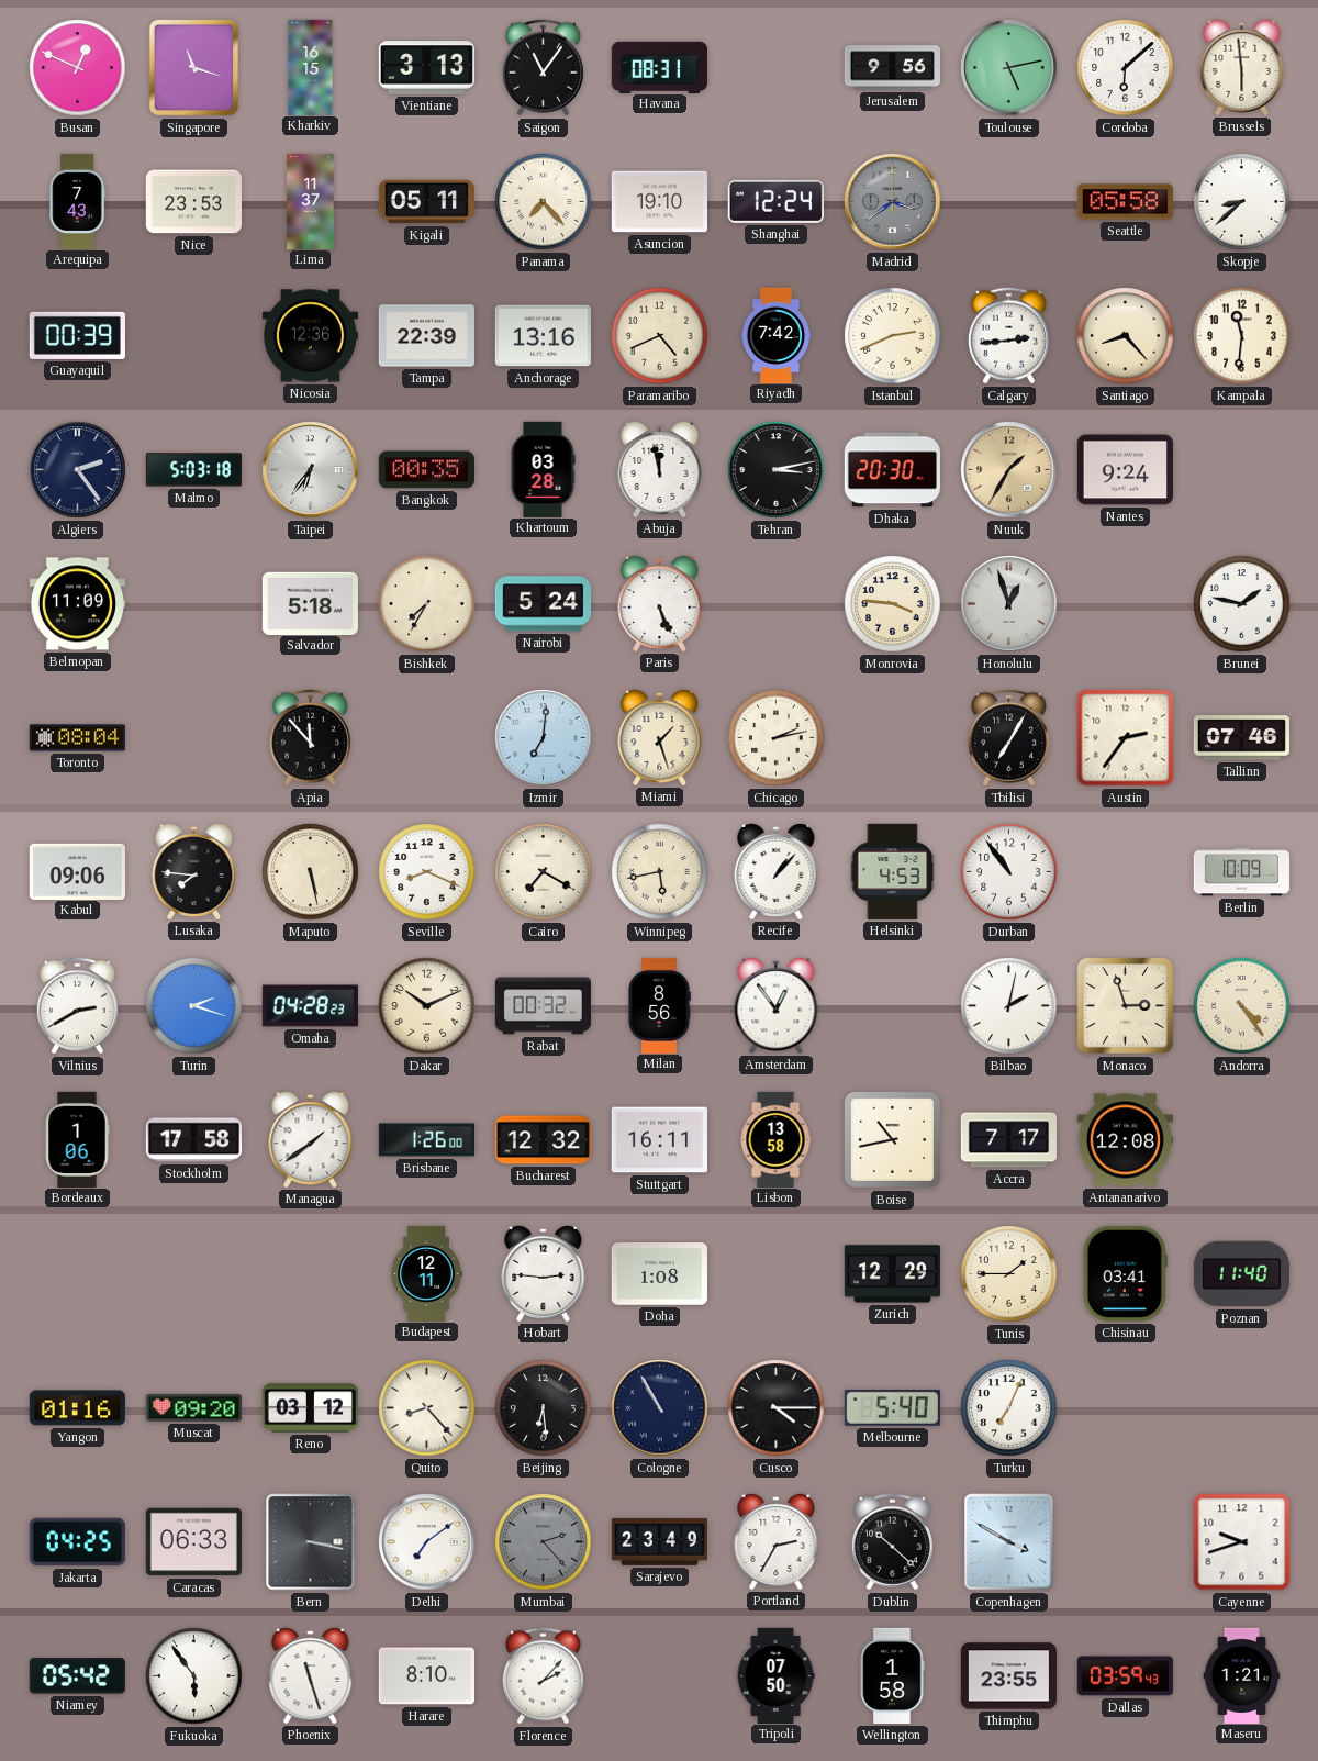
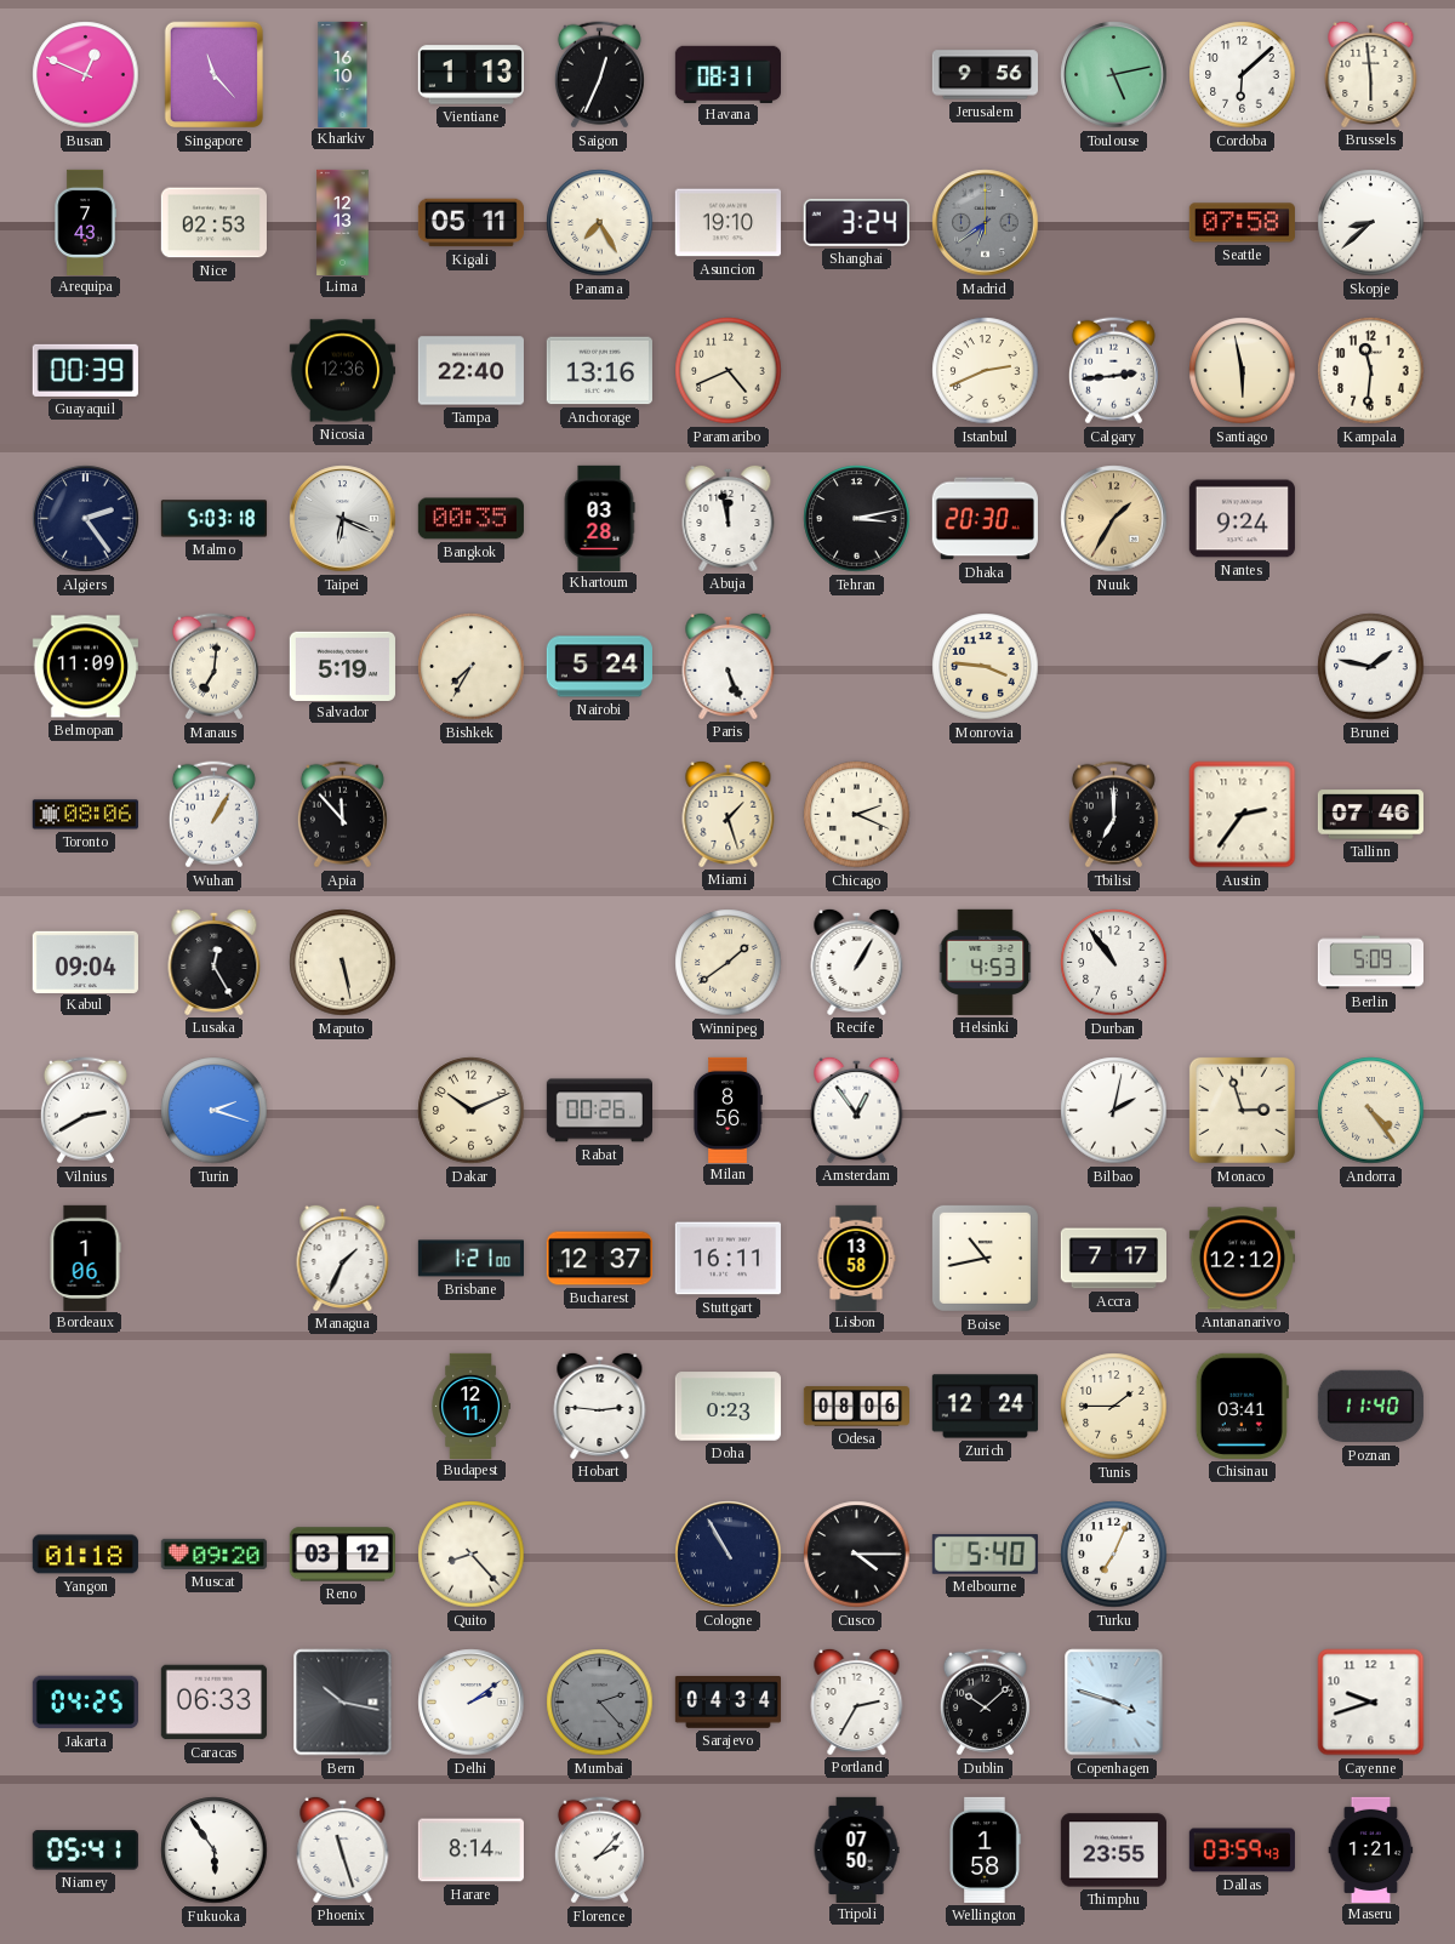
Singapore: 11:18 -> 11:23 (215, 75)
Kharkiv: 16:15 -> 16:10 (343, 74)
Vientiane: 3:13 -> 1:13 (470, 75)
Saigon: 11:06 -> 12:34 (599, 75)
Nice: 23:53 -> 02:53 (213, 223)
Lima: 11:37 -> 12:13 (343, 222)
Panama: 7:23 -> 7:25 (600, 223)
Shanghai: 12:24 -> 3:24 (856, 222)
Madrid: 3:39 -> 6:39 (986, 223)
Seattle: 05:58 -> 07:58 (1242, 223)
Tampa: 22:39 -> 22:40 (470, 371)
Riyadh: 7:42 -> none (777, 335)
Santiago: 8:23 -> 5:58 (1243, 371)
Taipei: 6:36 -> 6:19 (343, 519)
Manaus: none -> 7:01 (213, 667)
Salvador: 5:18 -> 5:19 (342, 666)
Honolulu: 12:57 -> none (1009, 604)
Toronto: 08:04 -> 08:06 (85, 815)
Wuhan: none -> 1:05 (213, 815)
Izmir: 7:01 -> none (544, 738)
Chicago: 2:13 -> 2:19 (857, 815)
Tbilisi: 7:05 -> 7:00 (1113, 815)
Kabul: 09:06 -> 09:04 (85, 962)
Lusaka: 7:46 -> 12:25 (215, 962)
Seville: 8:19 -> none (427, 872)
Cairo: 7:20 -> none (544, 872)
Winnipeg: 5:43 -> 1:39 (729, 963)
Recife: 1:07 -> 1:05 (857, 962)
Berlin: 10:09 -> 5:09 (1370, 963)
Omaha: 04:28 -> none (310, 1006)
Rabat: 00:32 -> 00:26 (599, 1111)
Stockholm: 17:58 -> none (193, 1140)
Managua: 1:39 -> 1:34 (343, 1258)
Brisbane: 1:26 -> 1:21 (470, 1259)
Bucharest: 12:32 -> 12:37 (599, 1259)
Antananarivo: 12:08 -> 12:12 (1242, 1259)
Doha: 1:08 -> 0:23 (727, 1407)
Odesa: none -> 08:06 (856, 1407)
Zurich: 12:29 -> 12:24 (985, 1407)
Yangon: 01:16 -> 01:18 (85, 1555)
Beijing: 6:29 -> none (544, 1408)
Bern: 3:17 -> 10:17 (343, 1703)
Delhi: 7:09 -> 2:09 (472, 1703)
Sarajevo: 23:49 -> 04:34 (727, 1703)
Dublin: 10:22 -> 10:08 (985, 1703)
Copenhagen: 3:50 -> 3:48 (1114, 1703)
Niamey: 05:42 -> 05:41 (85, 1851)
Harare: 8:10 -> 8:14 (470, 1851)
